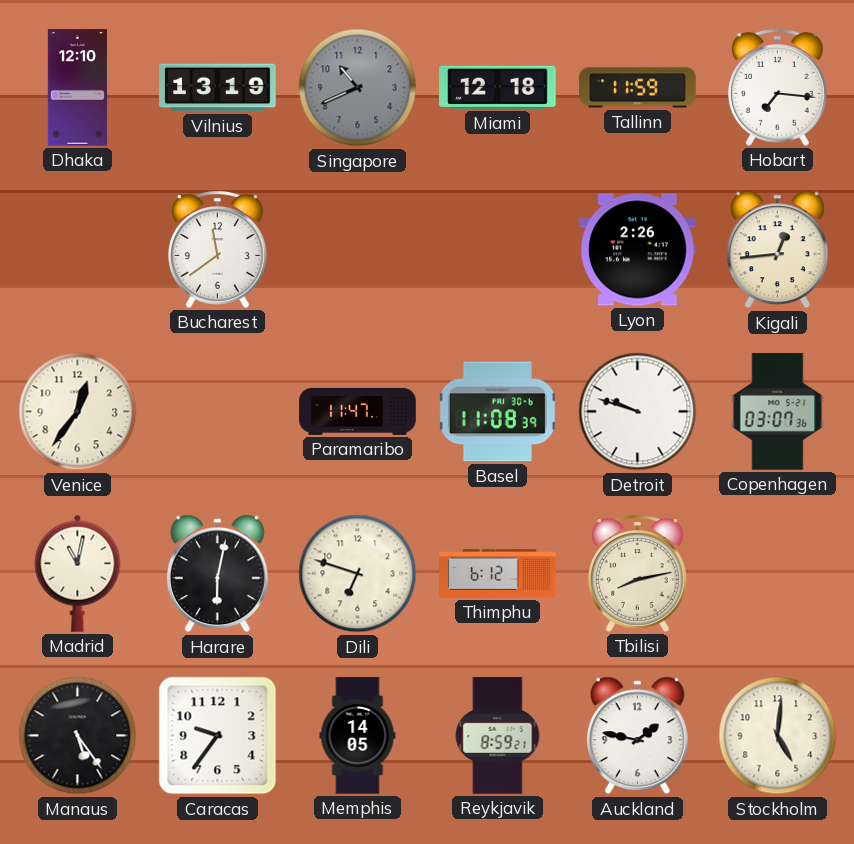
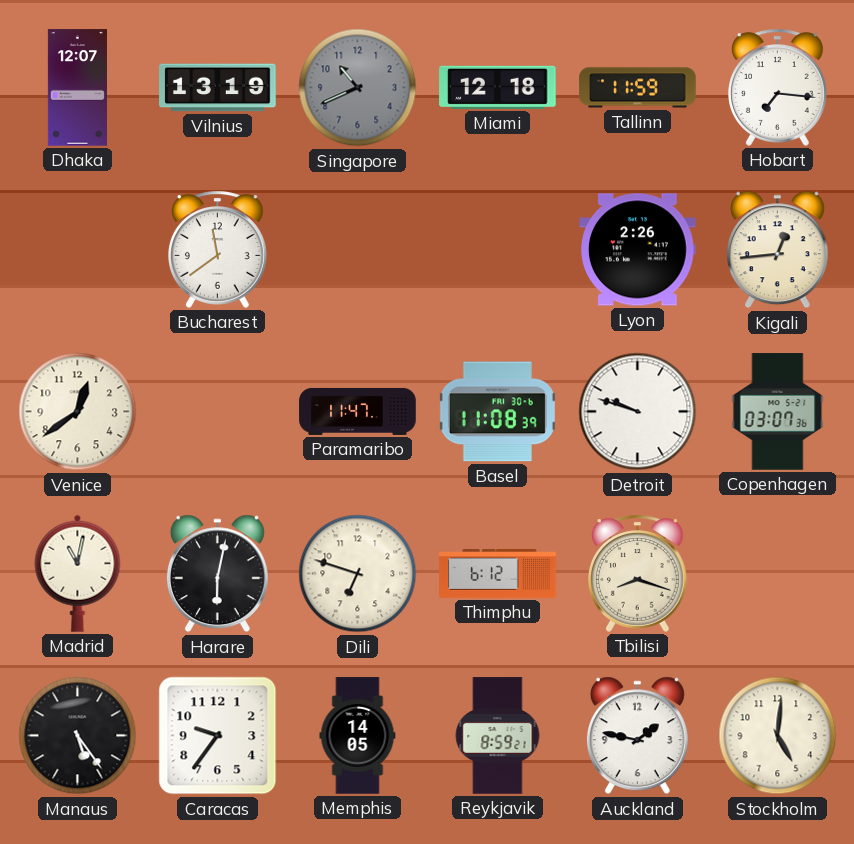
Dhaka: 12:10 -> 12:07 (77, 88)
Venice: 12:36 -> 12:39 (78, 412)
Tbilisi: 8:13 -> 8:18 (638, 573)
